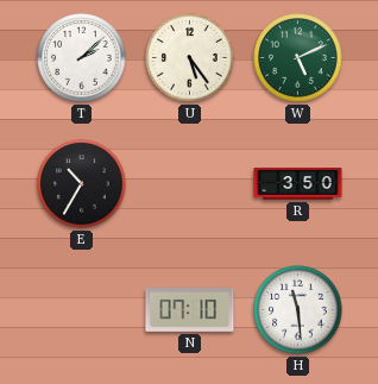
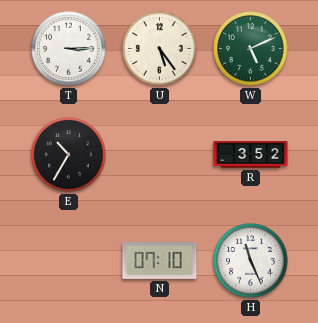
T: 2:08 -> 3:15 (69, 49)
R: 3:50 -> 3:52 (251, 155)
H: 11:29 -> 11:26 (251, 261)
